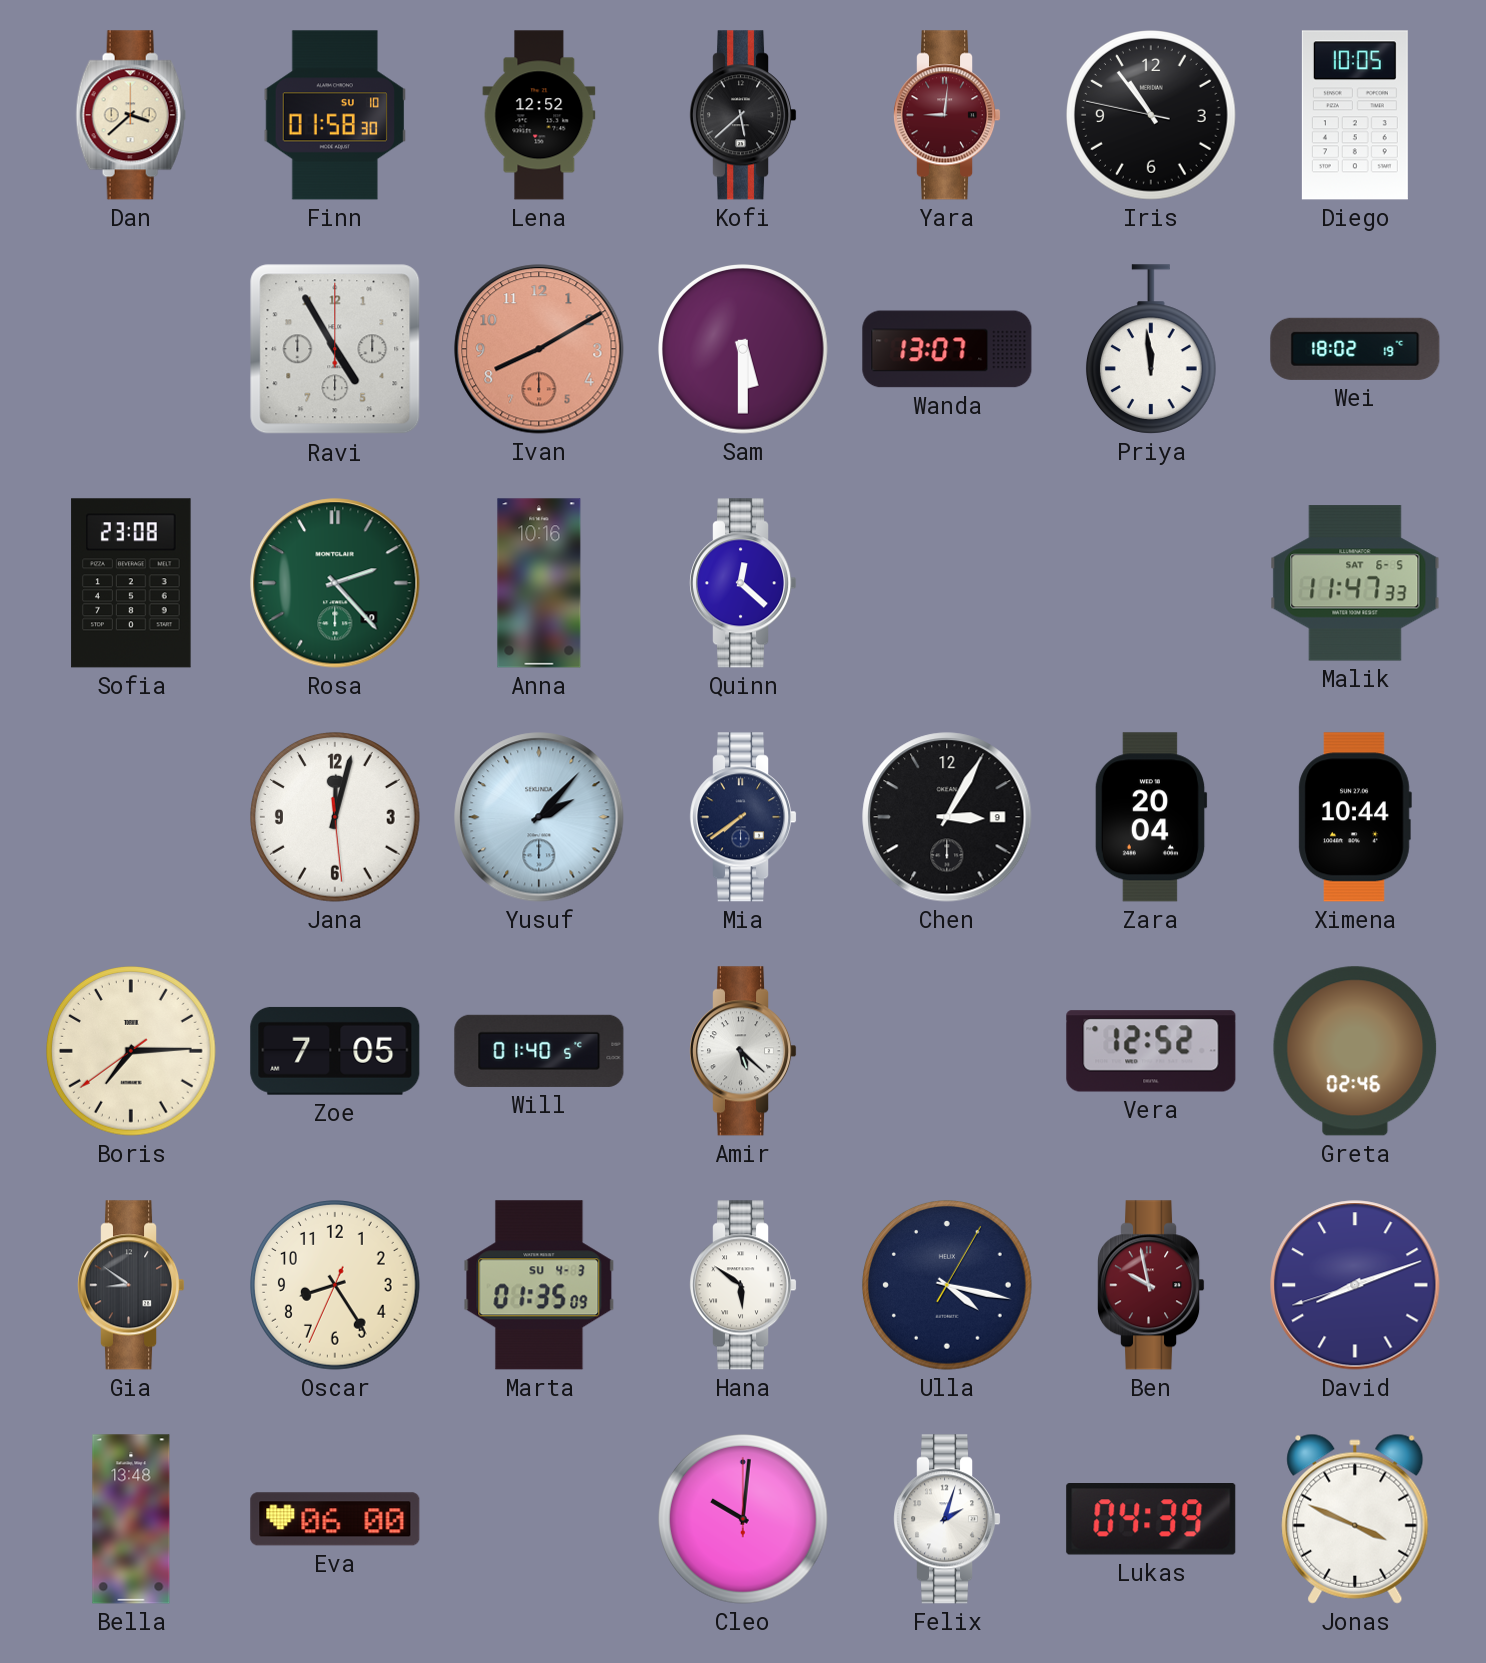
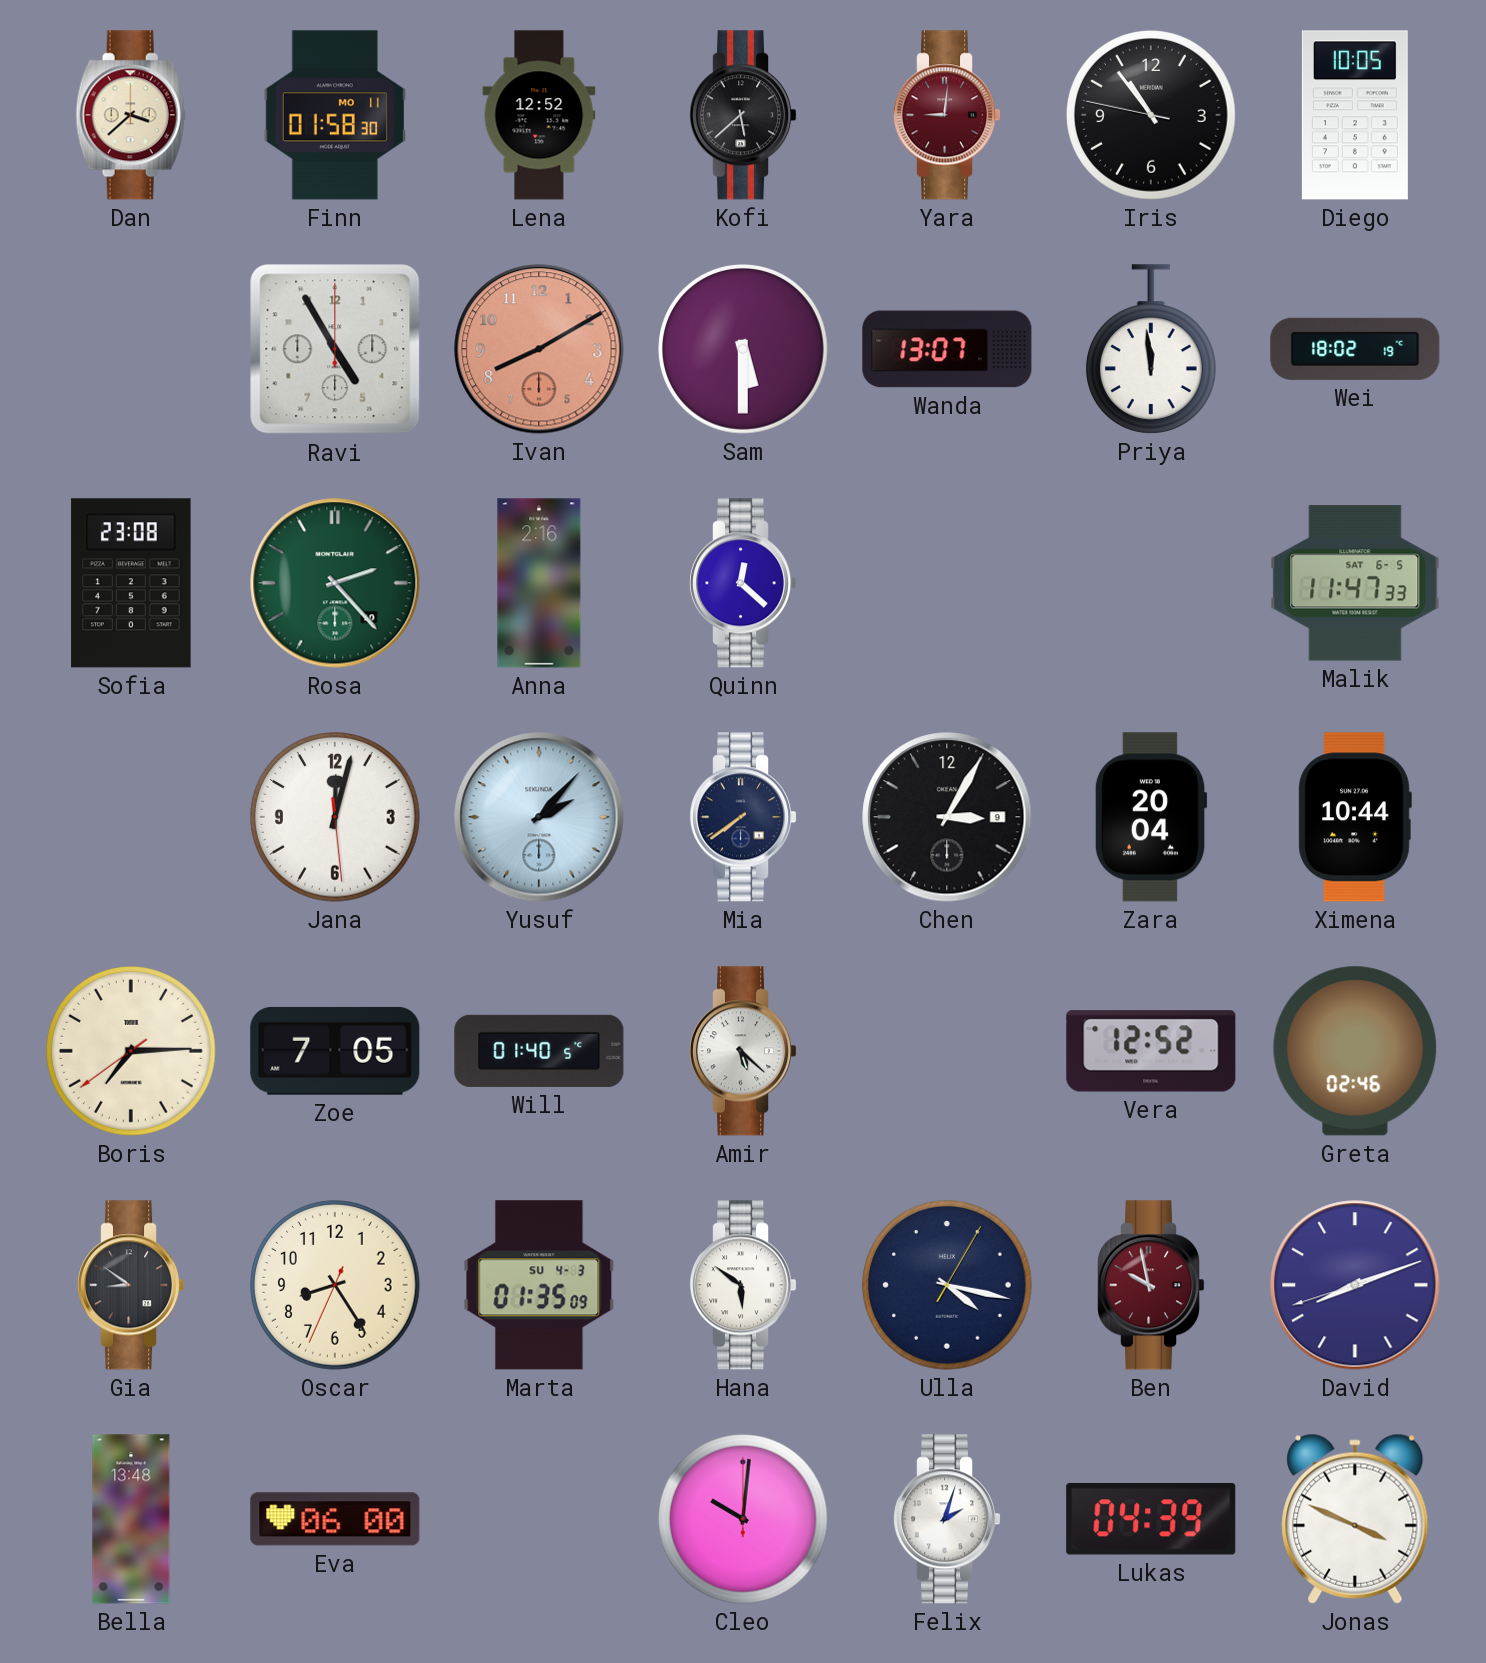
Finn date: SU 10 -> MO 11 (334, 115)
Anna: 10:16 -> 2:16 (539, 583)
